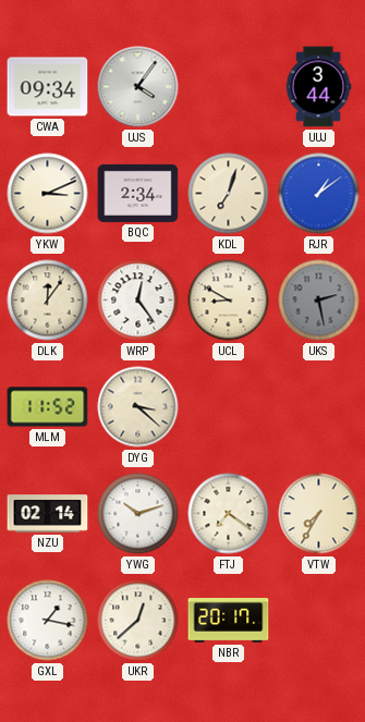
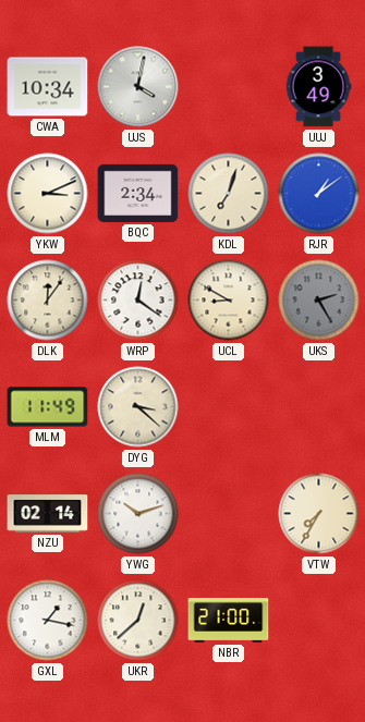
CWA: 09:34 -> 10:34 (48, 87)
UJS: 4:06 -> 4:02 (138, 87)
UUJ: 3:44 -> 3:49 (318, 87)
WRP: 12:24 -> 12:21 (138, 301)
UKS: 2:28 -> 2:25 (319, 301)
MLM: 11:52 -> 11:49 (48, 407)
FTJ: 7:21 -> none (229, 514)
NBR: 20:17 -> 21:00 (229, 621)
